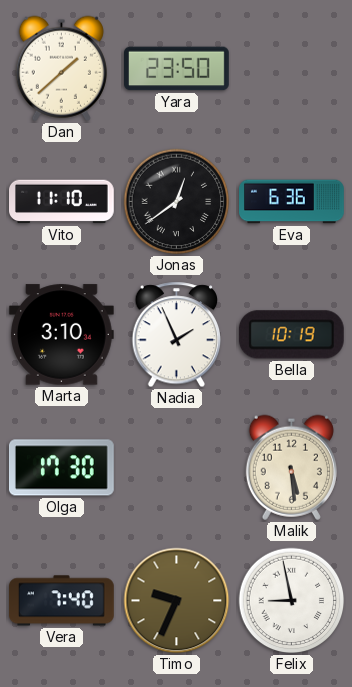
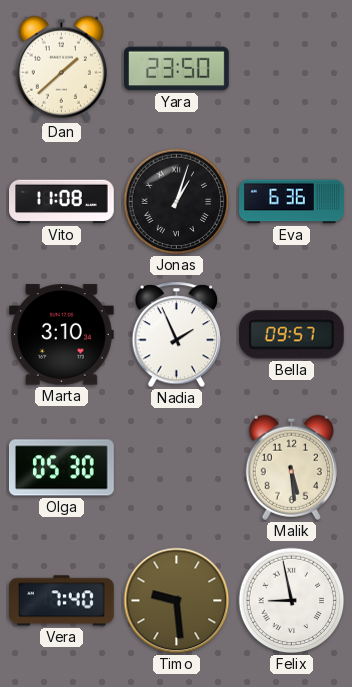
Vito: 11:10 -> 11:08 (62, 202)
Jonas: 12:39 -> 1:03 (177, 202)
Bella: 10:19 -> 09:57 (291, 335)
Olga: 17:30 -> 05:30 (61, 468)
Timo: 9:34 -> 9:29 (177, 601)
